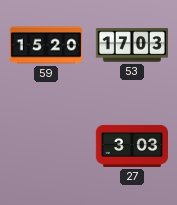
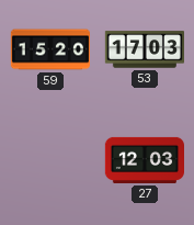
27: 3:03 -> 12:03 (144, 160)
